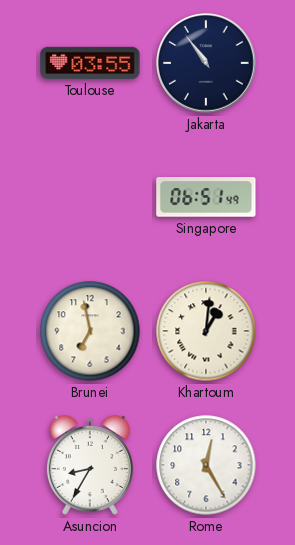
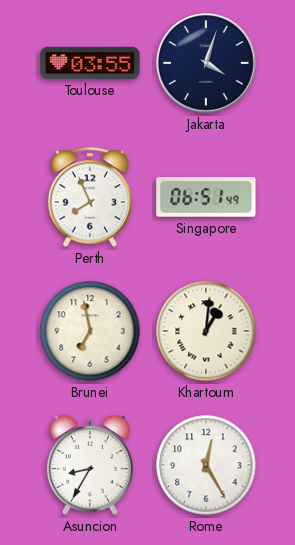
Jakarta: 10:54 -> 4:03 (206, 63)
Perth: none -> 7:56 (90, 197)
